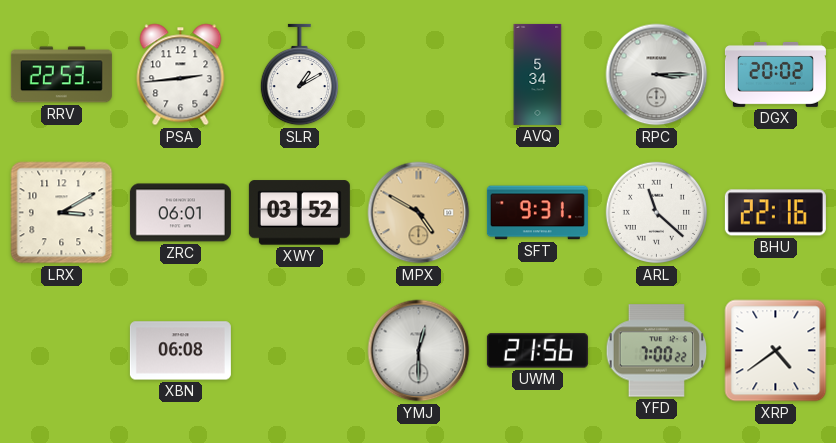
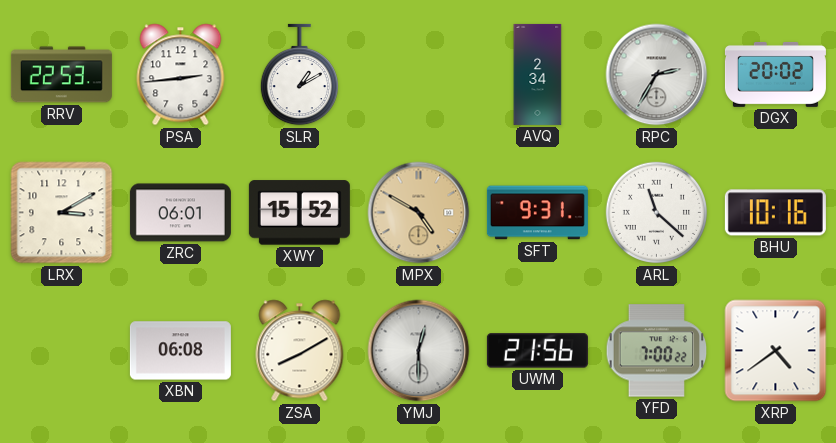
AVQ: 5:34 -> 2:34 (538, 74)
RPC: 3:15 -> 2:35 (657, 75)
XWY: 03:52 -> 15:52 (299, 213)
BHU: 22:16 -> 10:16 (775, 213)
ZSA: none -> 8:10 (300, 351)
